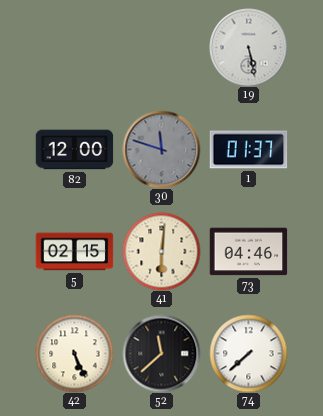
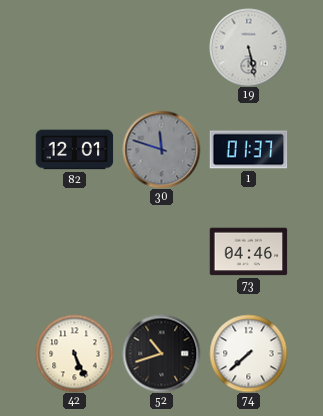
82: 12:00 -> 12:01 (74, 150)
5: 02:15 -> none (74, 252)
41: 6:01 -> none (161, 251)
52: 11:38 -> 10:42 (161, 353)
